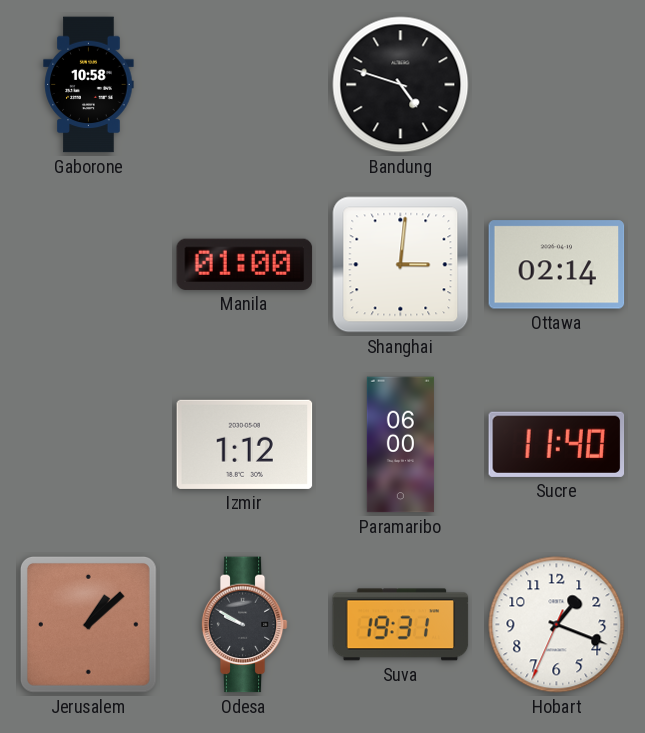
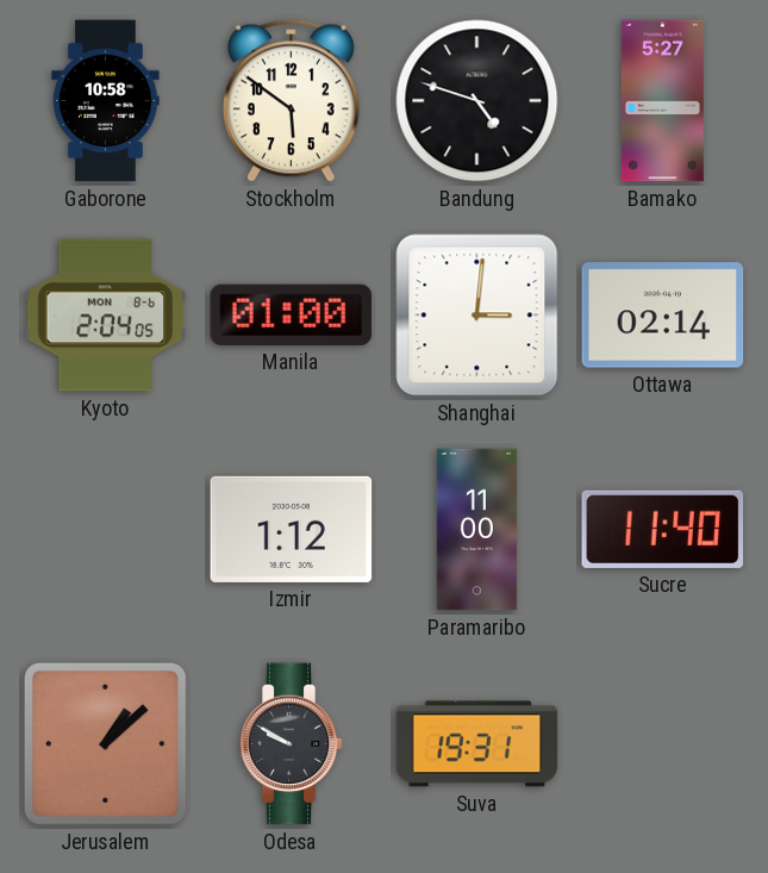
Stockholm: none -> 5:51 (291, 100)
Bamako: none -> 5:27 (662, 101)
Kyoto: none -> 2:04 (106, 316)
Paramaribo: 06:00 -> 11:00 (476, 530)
Hobart: 1:18 -> none (557, 625)
